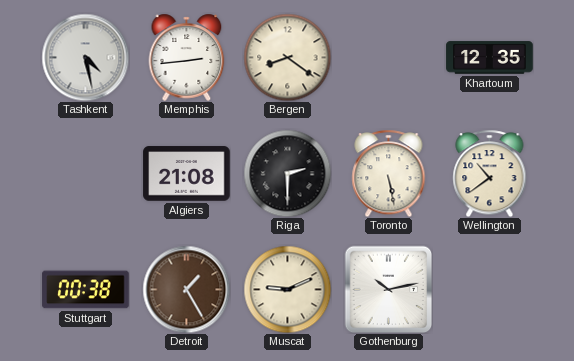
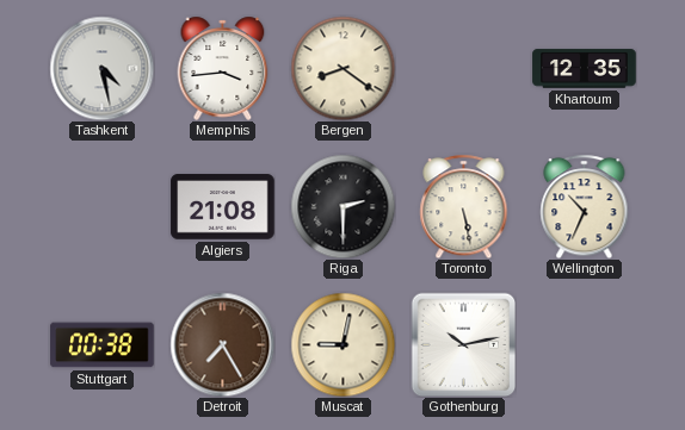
Memphis: 2:44 -> 3:44 (223, 68)
Wellington: 10:39 -> 10:34 (585, 206)
Detroit: 1:25 -> 7:25 (222, 344)
Muscat: 9:11 -> 9:02 (342, 344)
